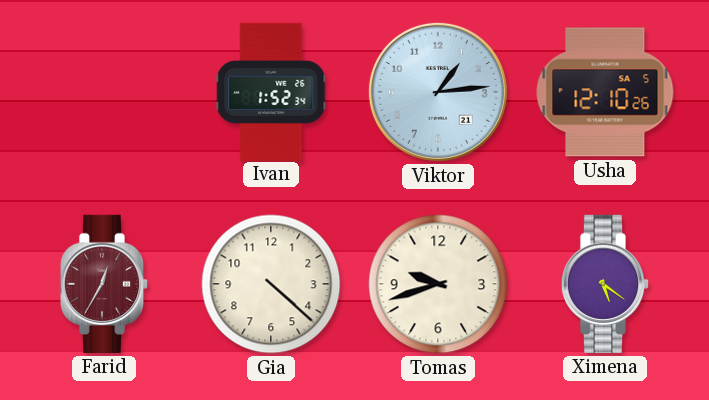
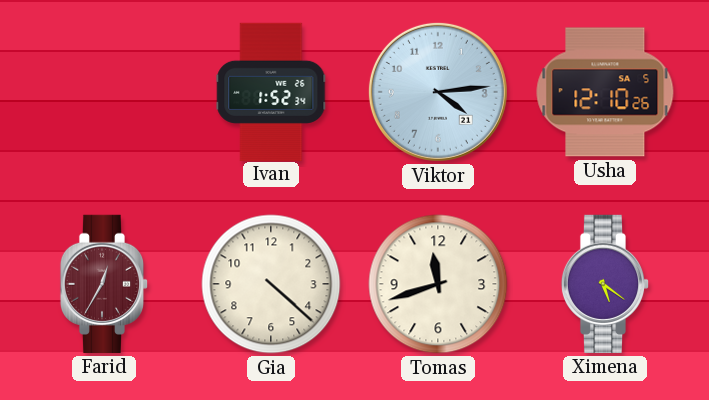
Viktor: 1:14 -> 4:14 (438, 92)
Tomas: 9:42 -> 11:42 (438, 284)
